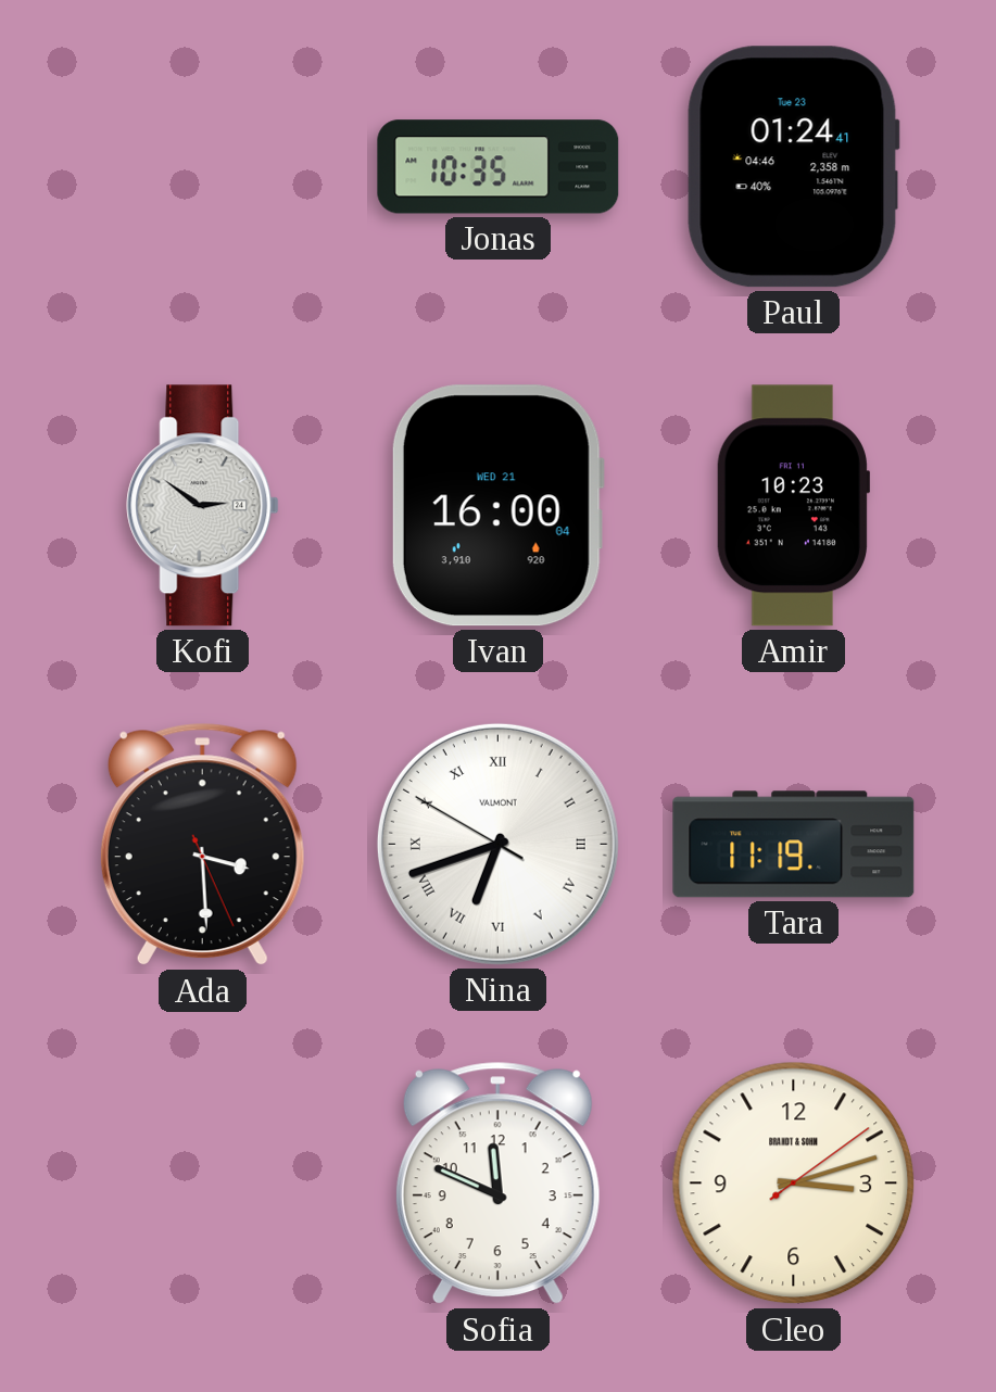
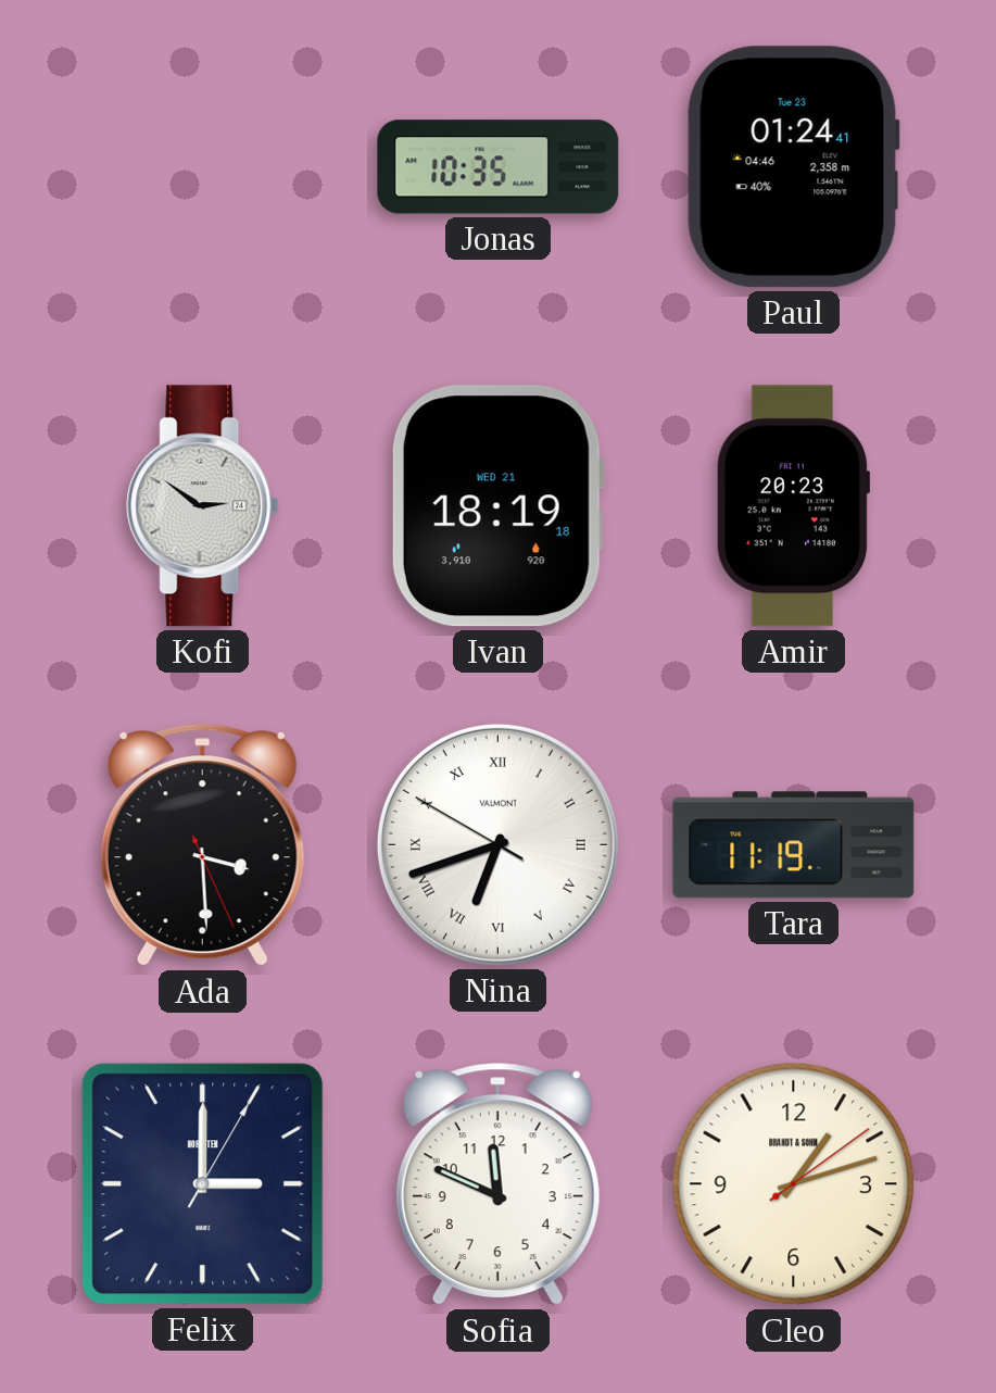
Ivan: 16:00 -> 18:19 (497, 506)
Amir: 10:23 -> 20:23 (792, 506)
Felix: none -> 3:00 (203, 1184)
Cleo: 3:12 -> 1:12 (794, 1184)
